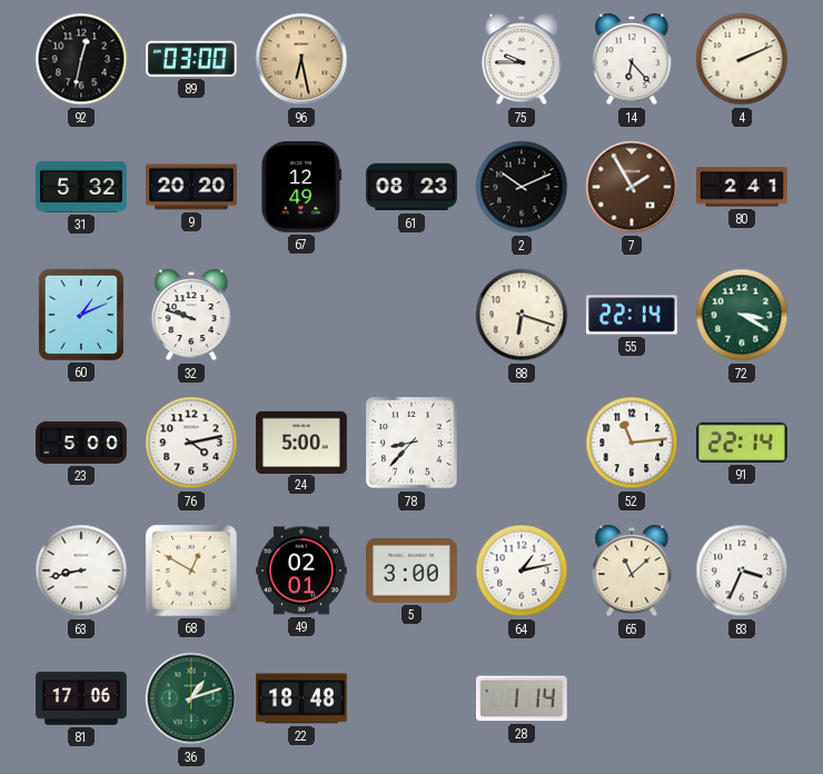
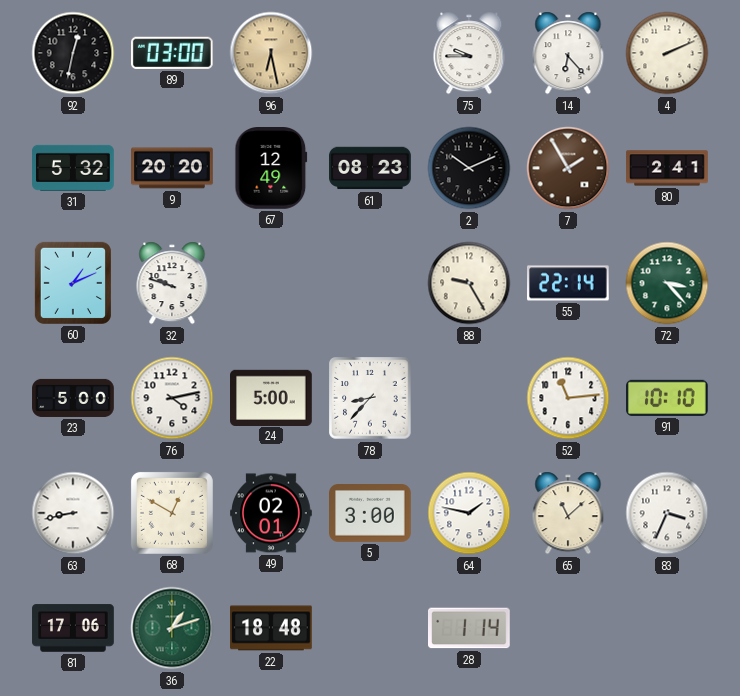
88: 6:18 -> 9:25 (469, 283)
72: 3:20 -> 3:23 (667, 283)
91: 22:14 -> 10:10 (668, 398)
64: 1:13 -> 1:47 (469, 513)
